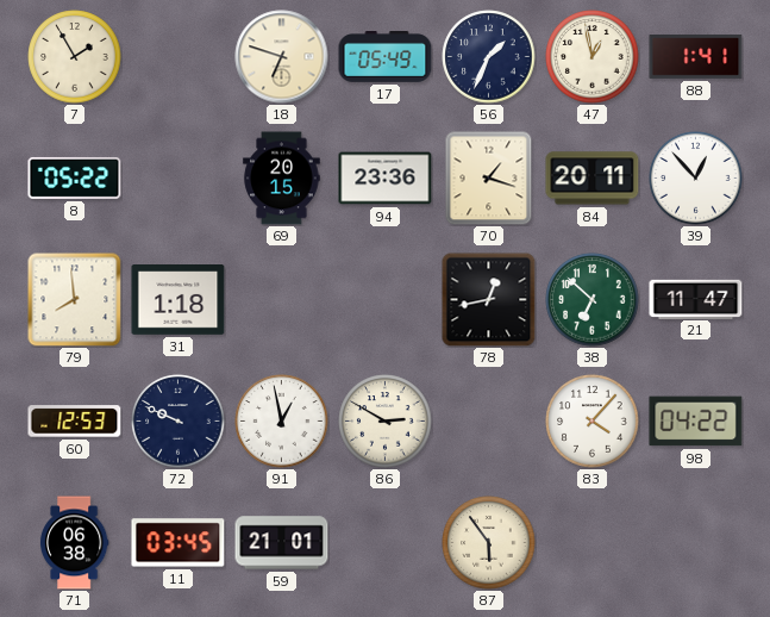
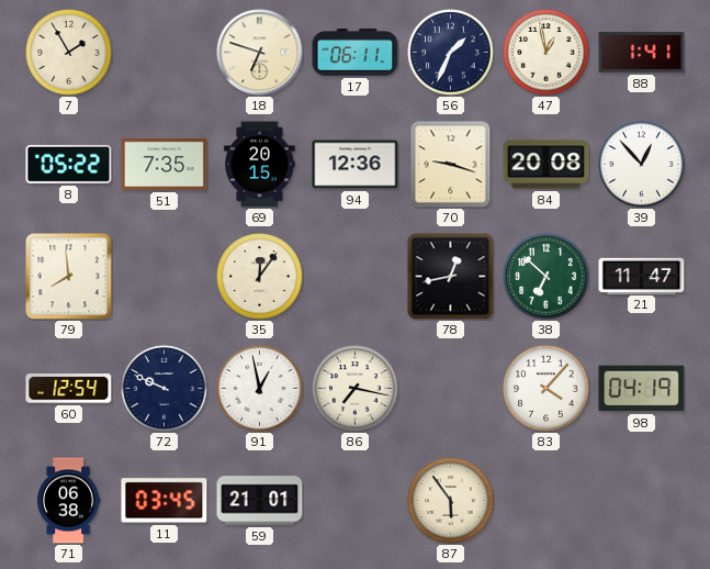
17: 05:49 -> 06:11 (356, 53)
51: none -> 7:35 (165, 164)
94: 23:36 -> 12:36 (356, 165)
70: 1:18 -> 9:18 (451, 165)
84: 20:11 -> 20:08 (546, 165)
31: 1:18 -> none (179, 300)
35: none -> 12:06 (260, 277)
60: 12:53 -> 12:54 (69, 389)
86: 2:50 -> 7:17 (356, 389)
98: 04:22 -> 04:19 (642, 389)
